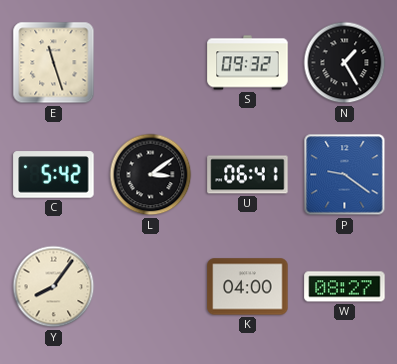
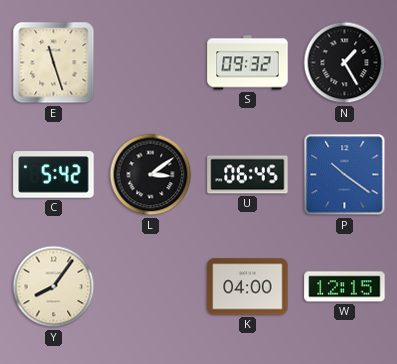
U: 06:41 -> 06:45 (248, 175)
P: 9:21 -> 10:21 (345, 175)
W: 08:27 -> 12:15 (345, 287)
